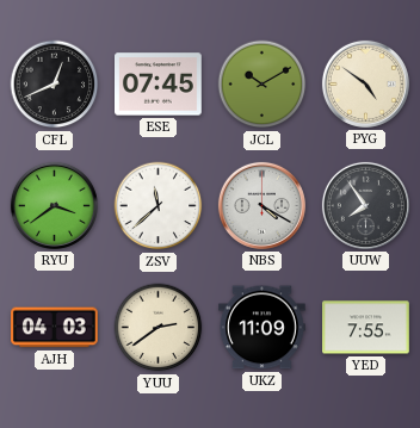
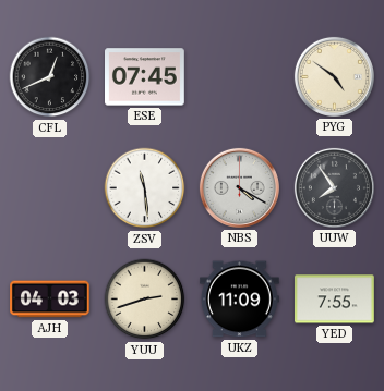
JCL: 10:10 -> none (262, 85)
RYU: 3:39 -> none (54, 205)
ZSV: 11:38 -> 11:29 (145, 188)
YUU: 2:39 -> 2:42 (145, 300)
